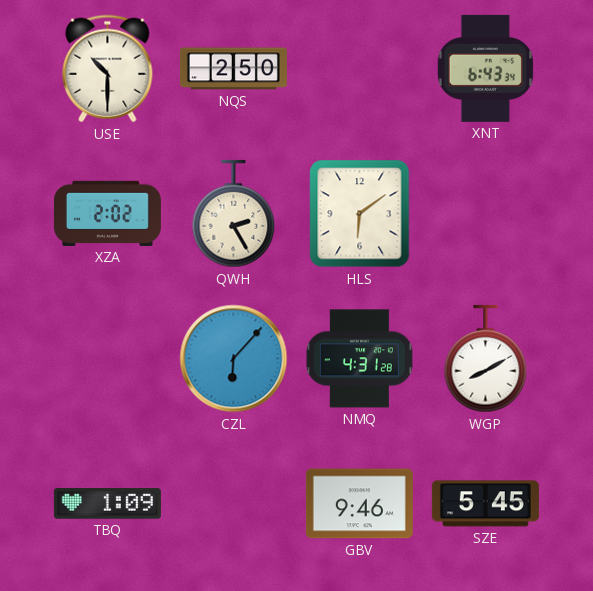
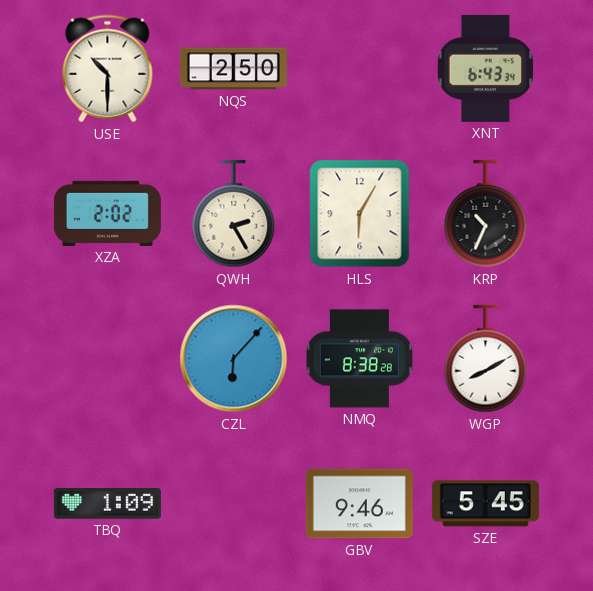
HLS: 6:09 -> 6:05 (360, 214)
KRP: none -> 10:34 (486, 214)
NMQ: 4:31 -> 8:38 (359, 359)
